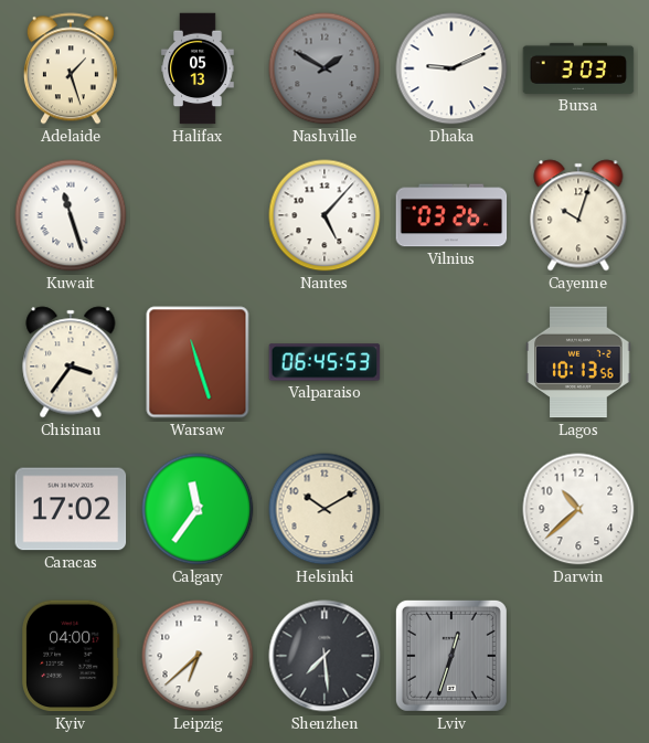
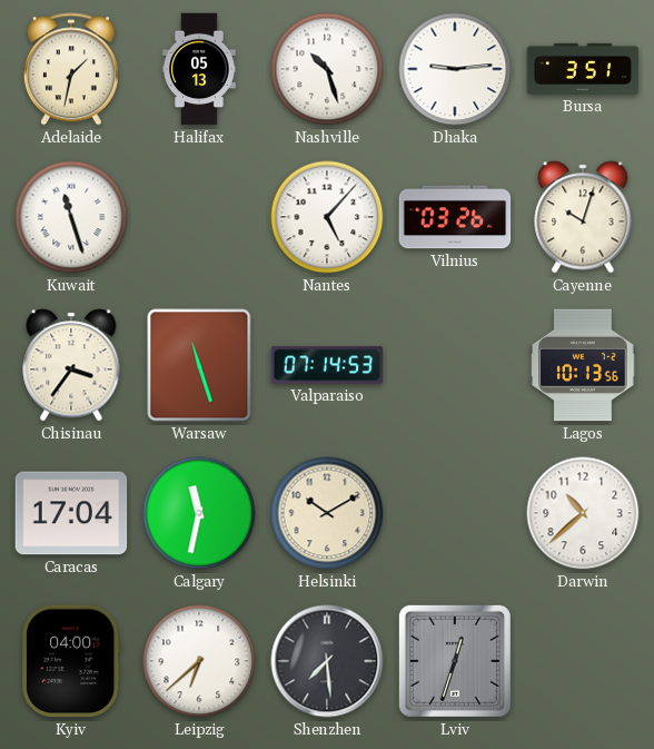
Adelaide: 1:27 -> 1:32 (71, 69)
Nashville: 1:50 -> 10:27 (327, 69)
Nashville dial: grey -> white (327, 69)
Dhaka: 9:11 -> 9:14 (455, 69)
Bursa: 3:03 -> 3:51 (583, 69)
Valparaiso: 06:45 -> 07:14 (327, 365)
Caracas: 17:02 -> 17:04 (71, 513)
Calgary: 11:36 -> 11:32 (199, 513)
